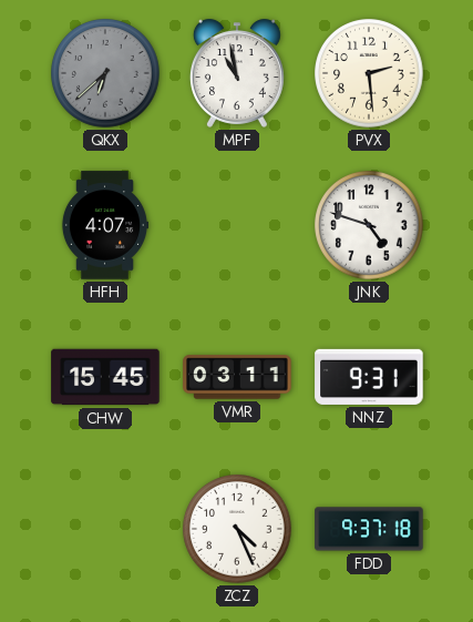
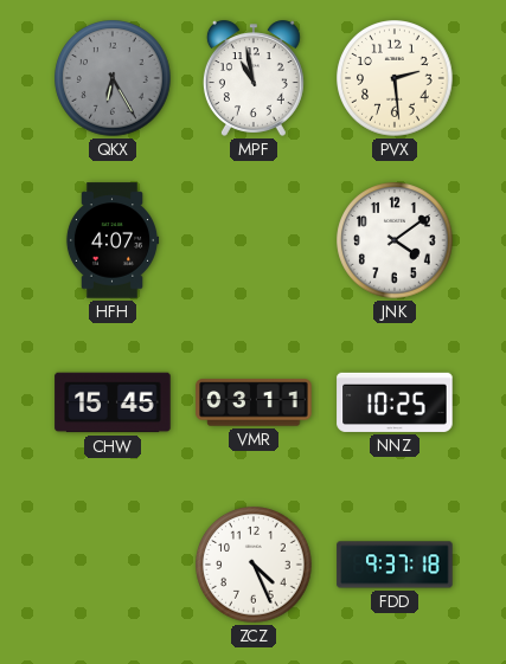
QKX: 6:38 -> 6:25 (113, 78)
JNK: 4:48 -> 4:09 (395, 240)
NNZ: 9:31 -> 10:25 (395, 402)
